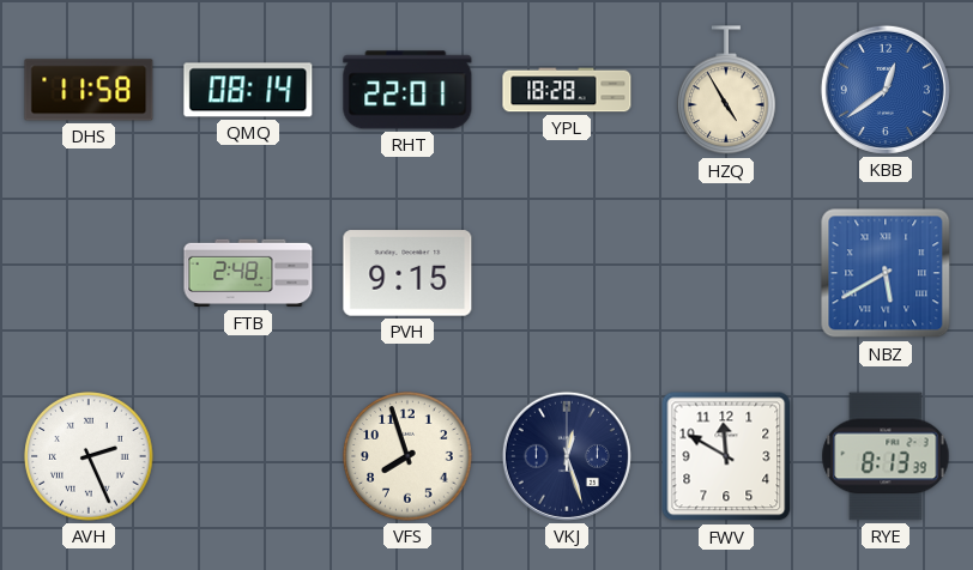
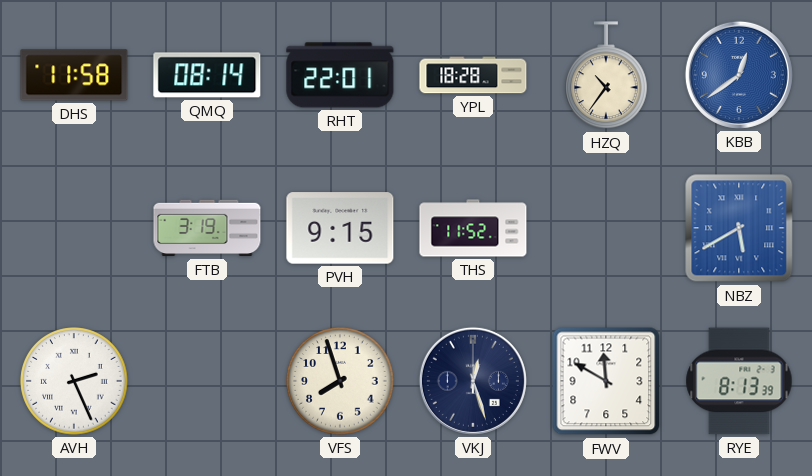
HZQ: 4:55 -> 10:36 (607, 76)
FTB: 2:48 -> 3:19 (207, 228)
THS: none -> 11:52 (473, 228)
